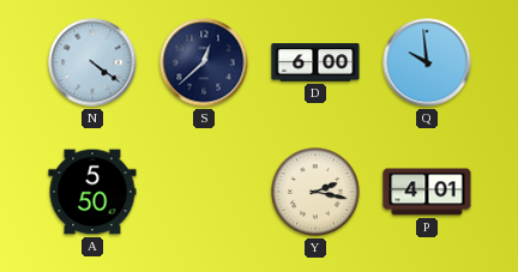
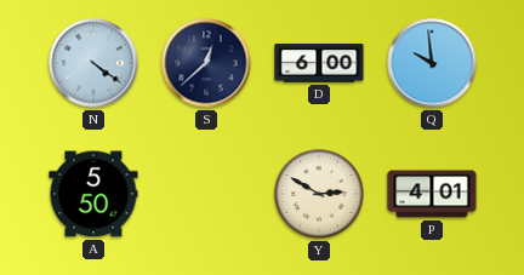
Y: 2:17 -> 2:50 (319, 194)
